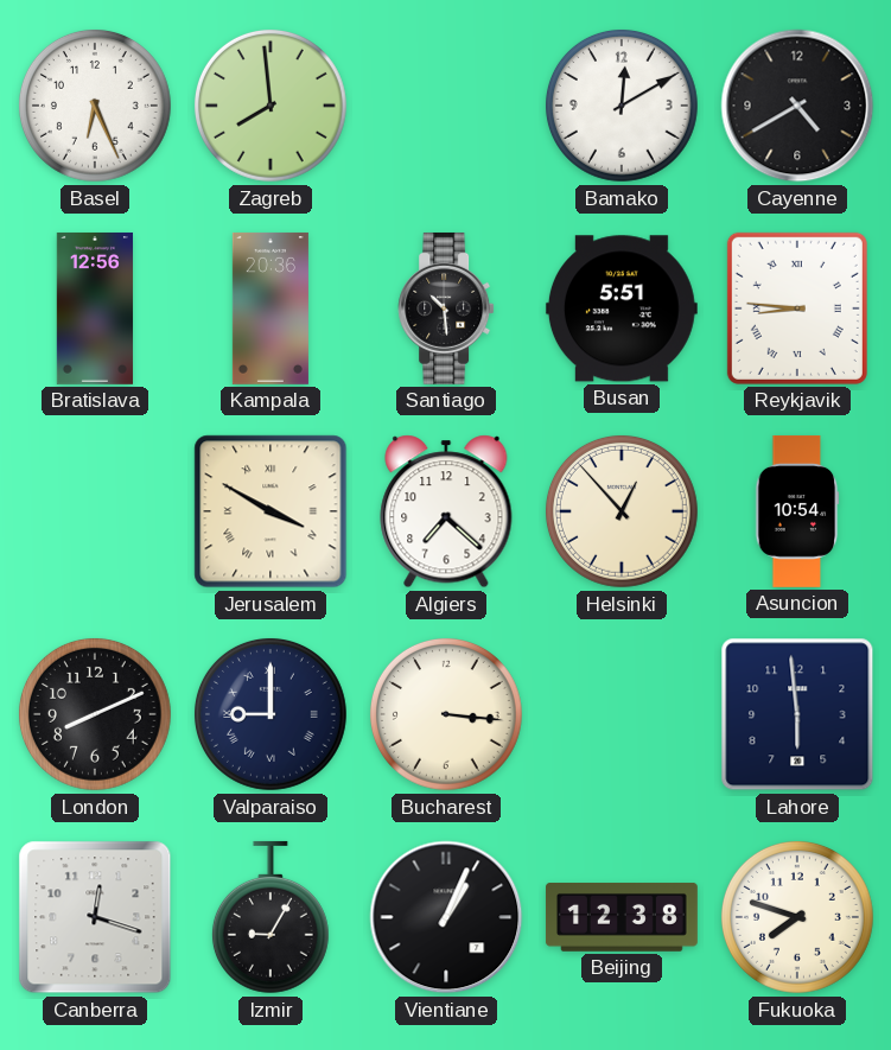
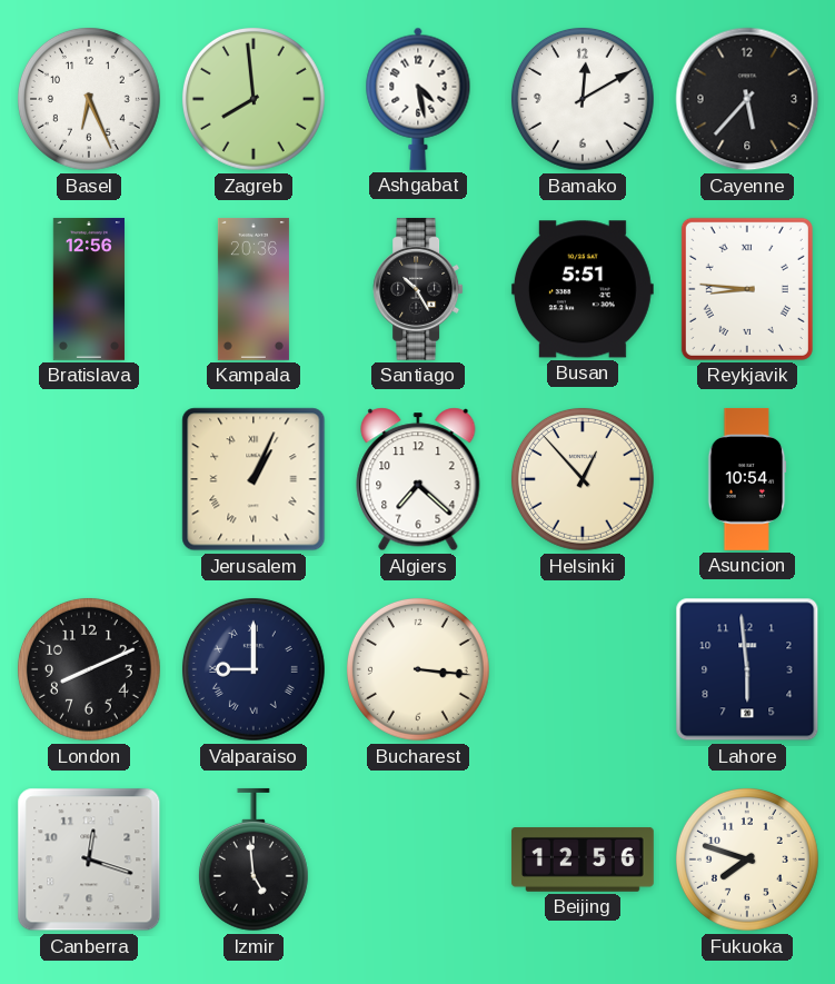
Ashgabat: none -> 4:28 (418, 99)
Cayenne: 4:40 -> 5:37 (747, 99)
Santiago: 10:29 -> 10:25 (418, 289)
Jerusalem: 3:50 -> 1:04 (254, 479)
Izmir: 9:05 -> 4:59 (254, 859)
Vientiane: 1:04 -> none (446, 917)
Beijing: 12:38 -> 12:56 (583, 861)
